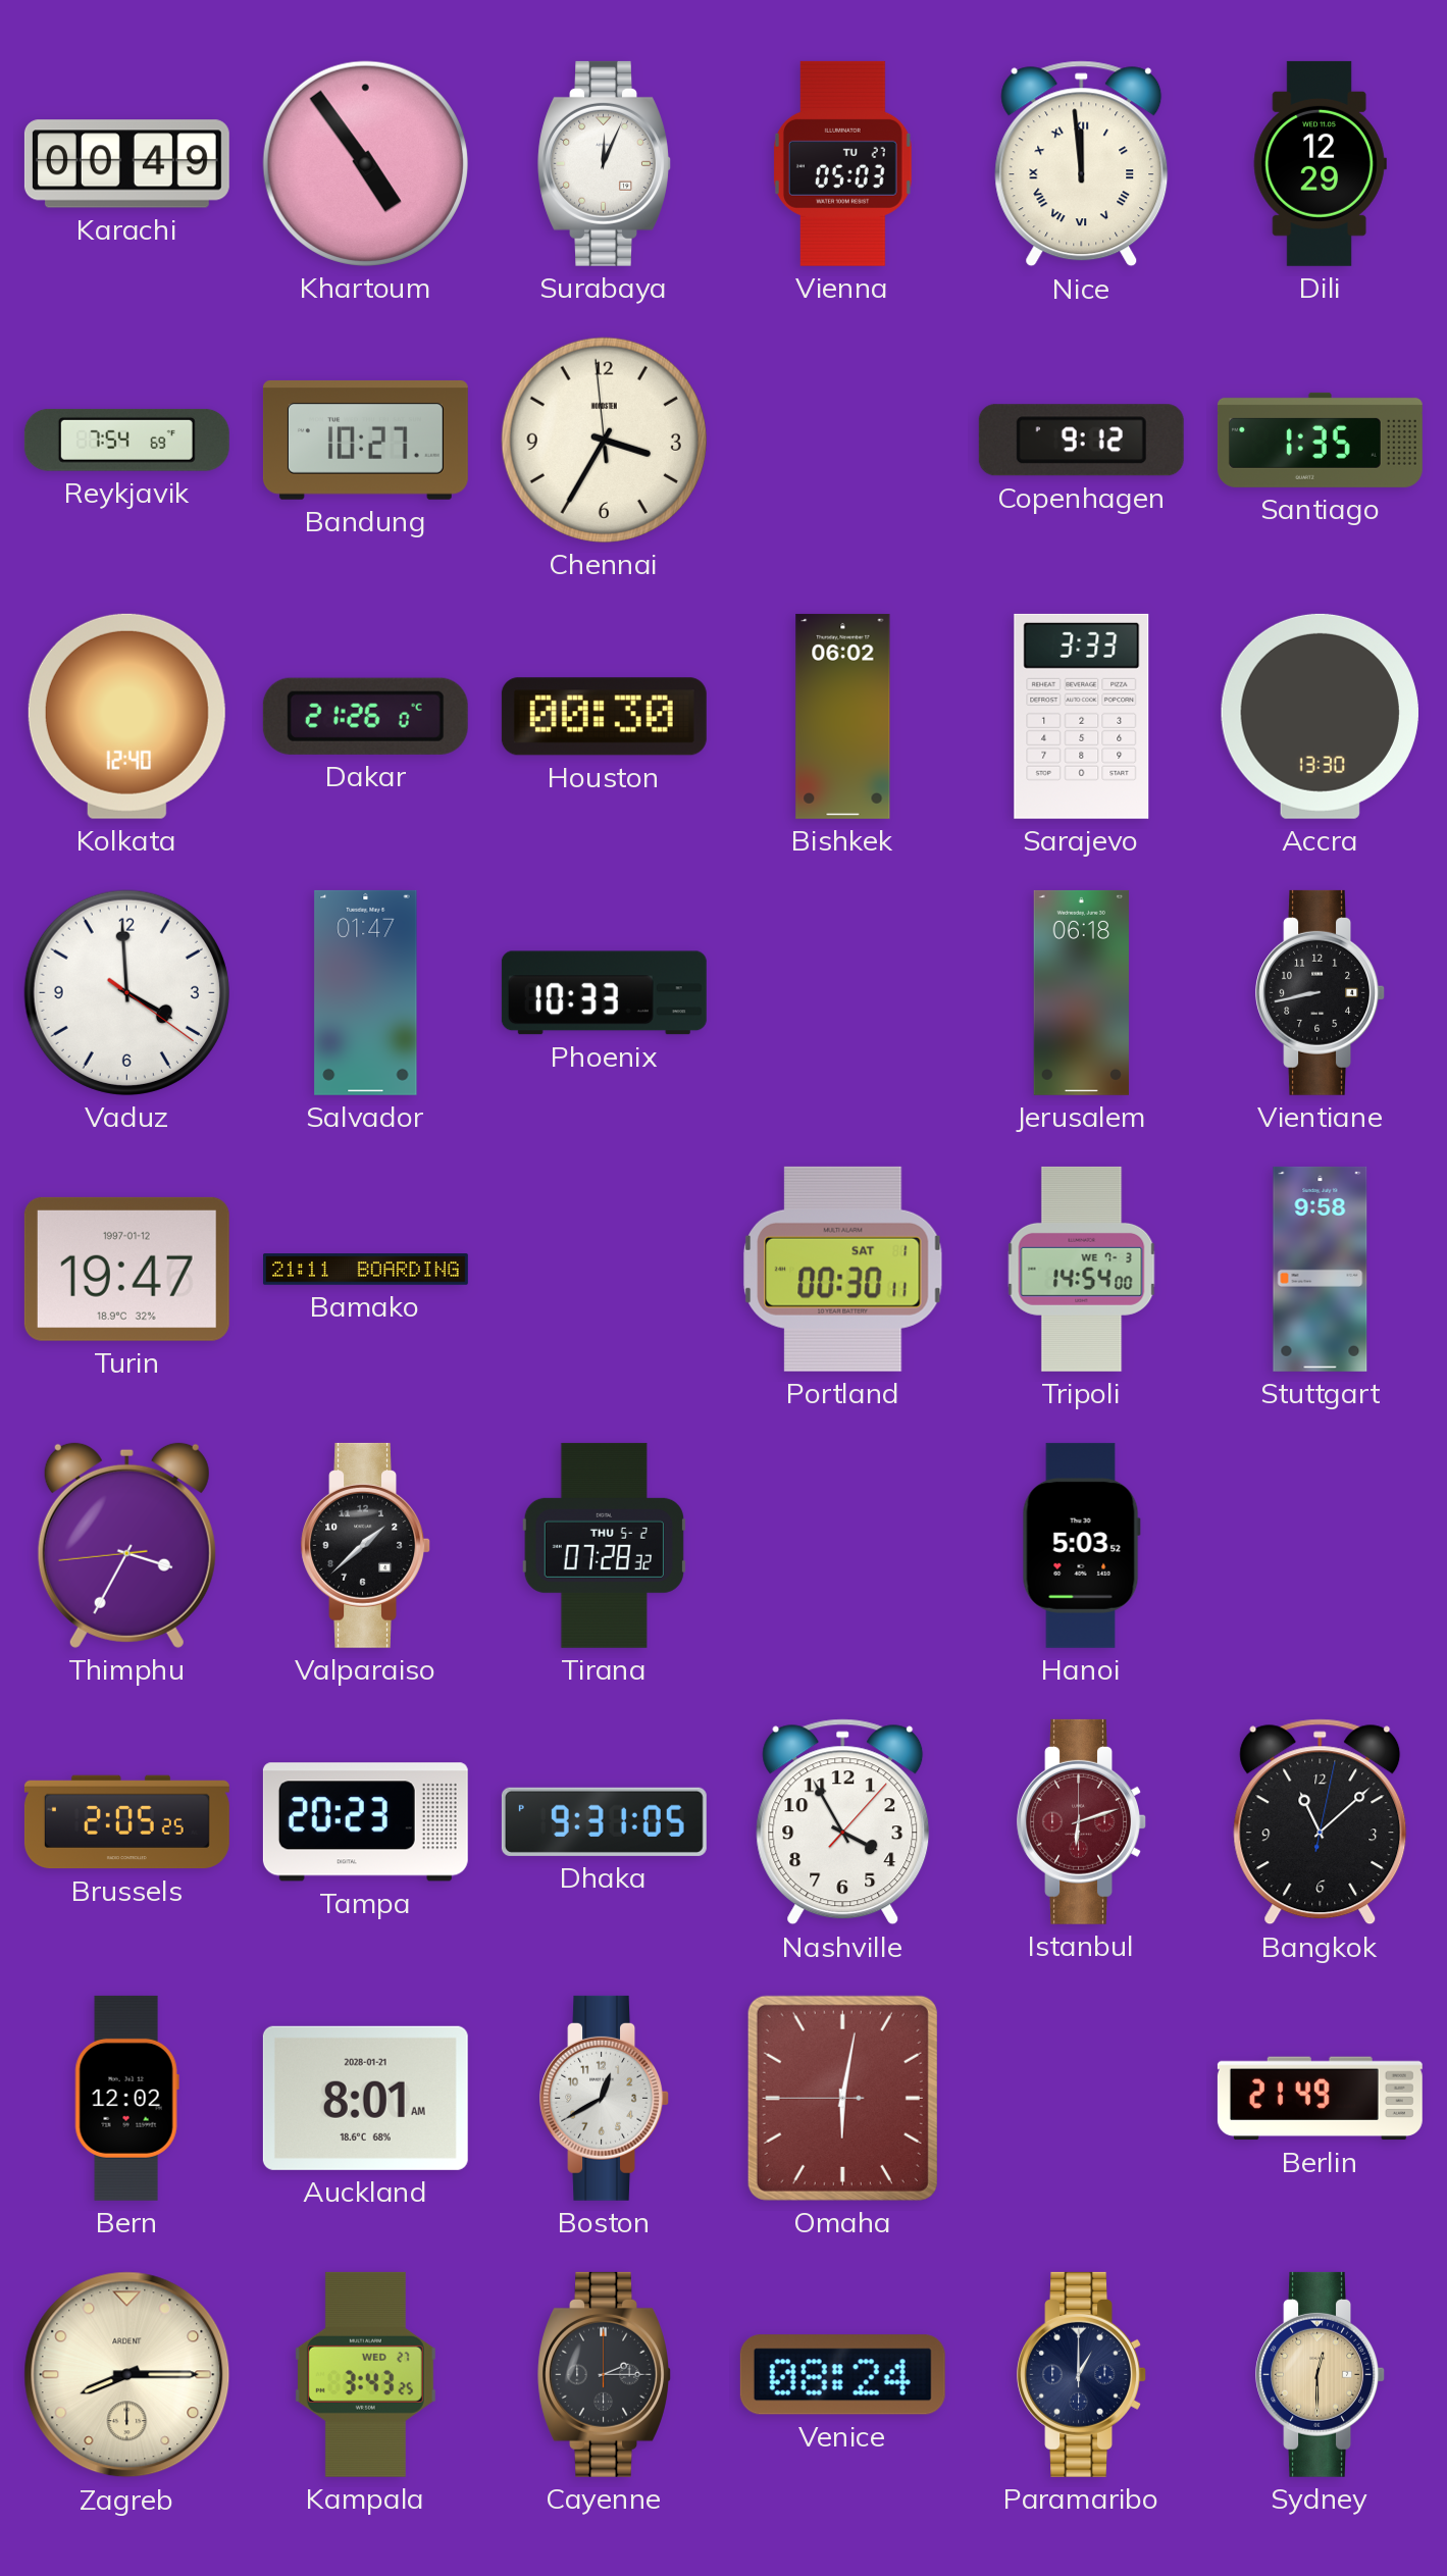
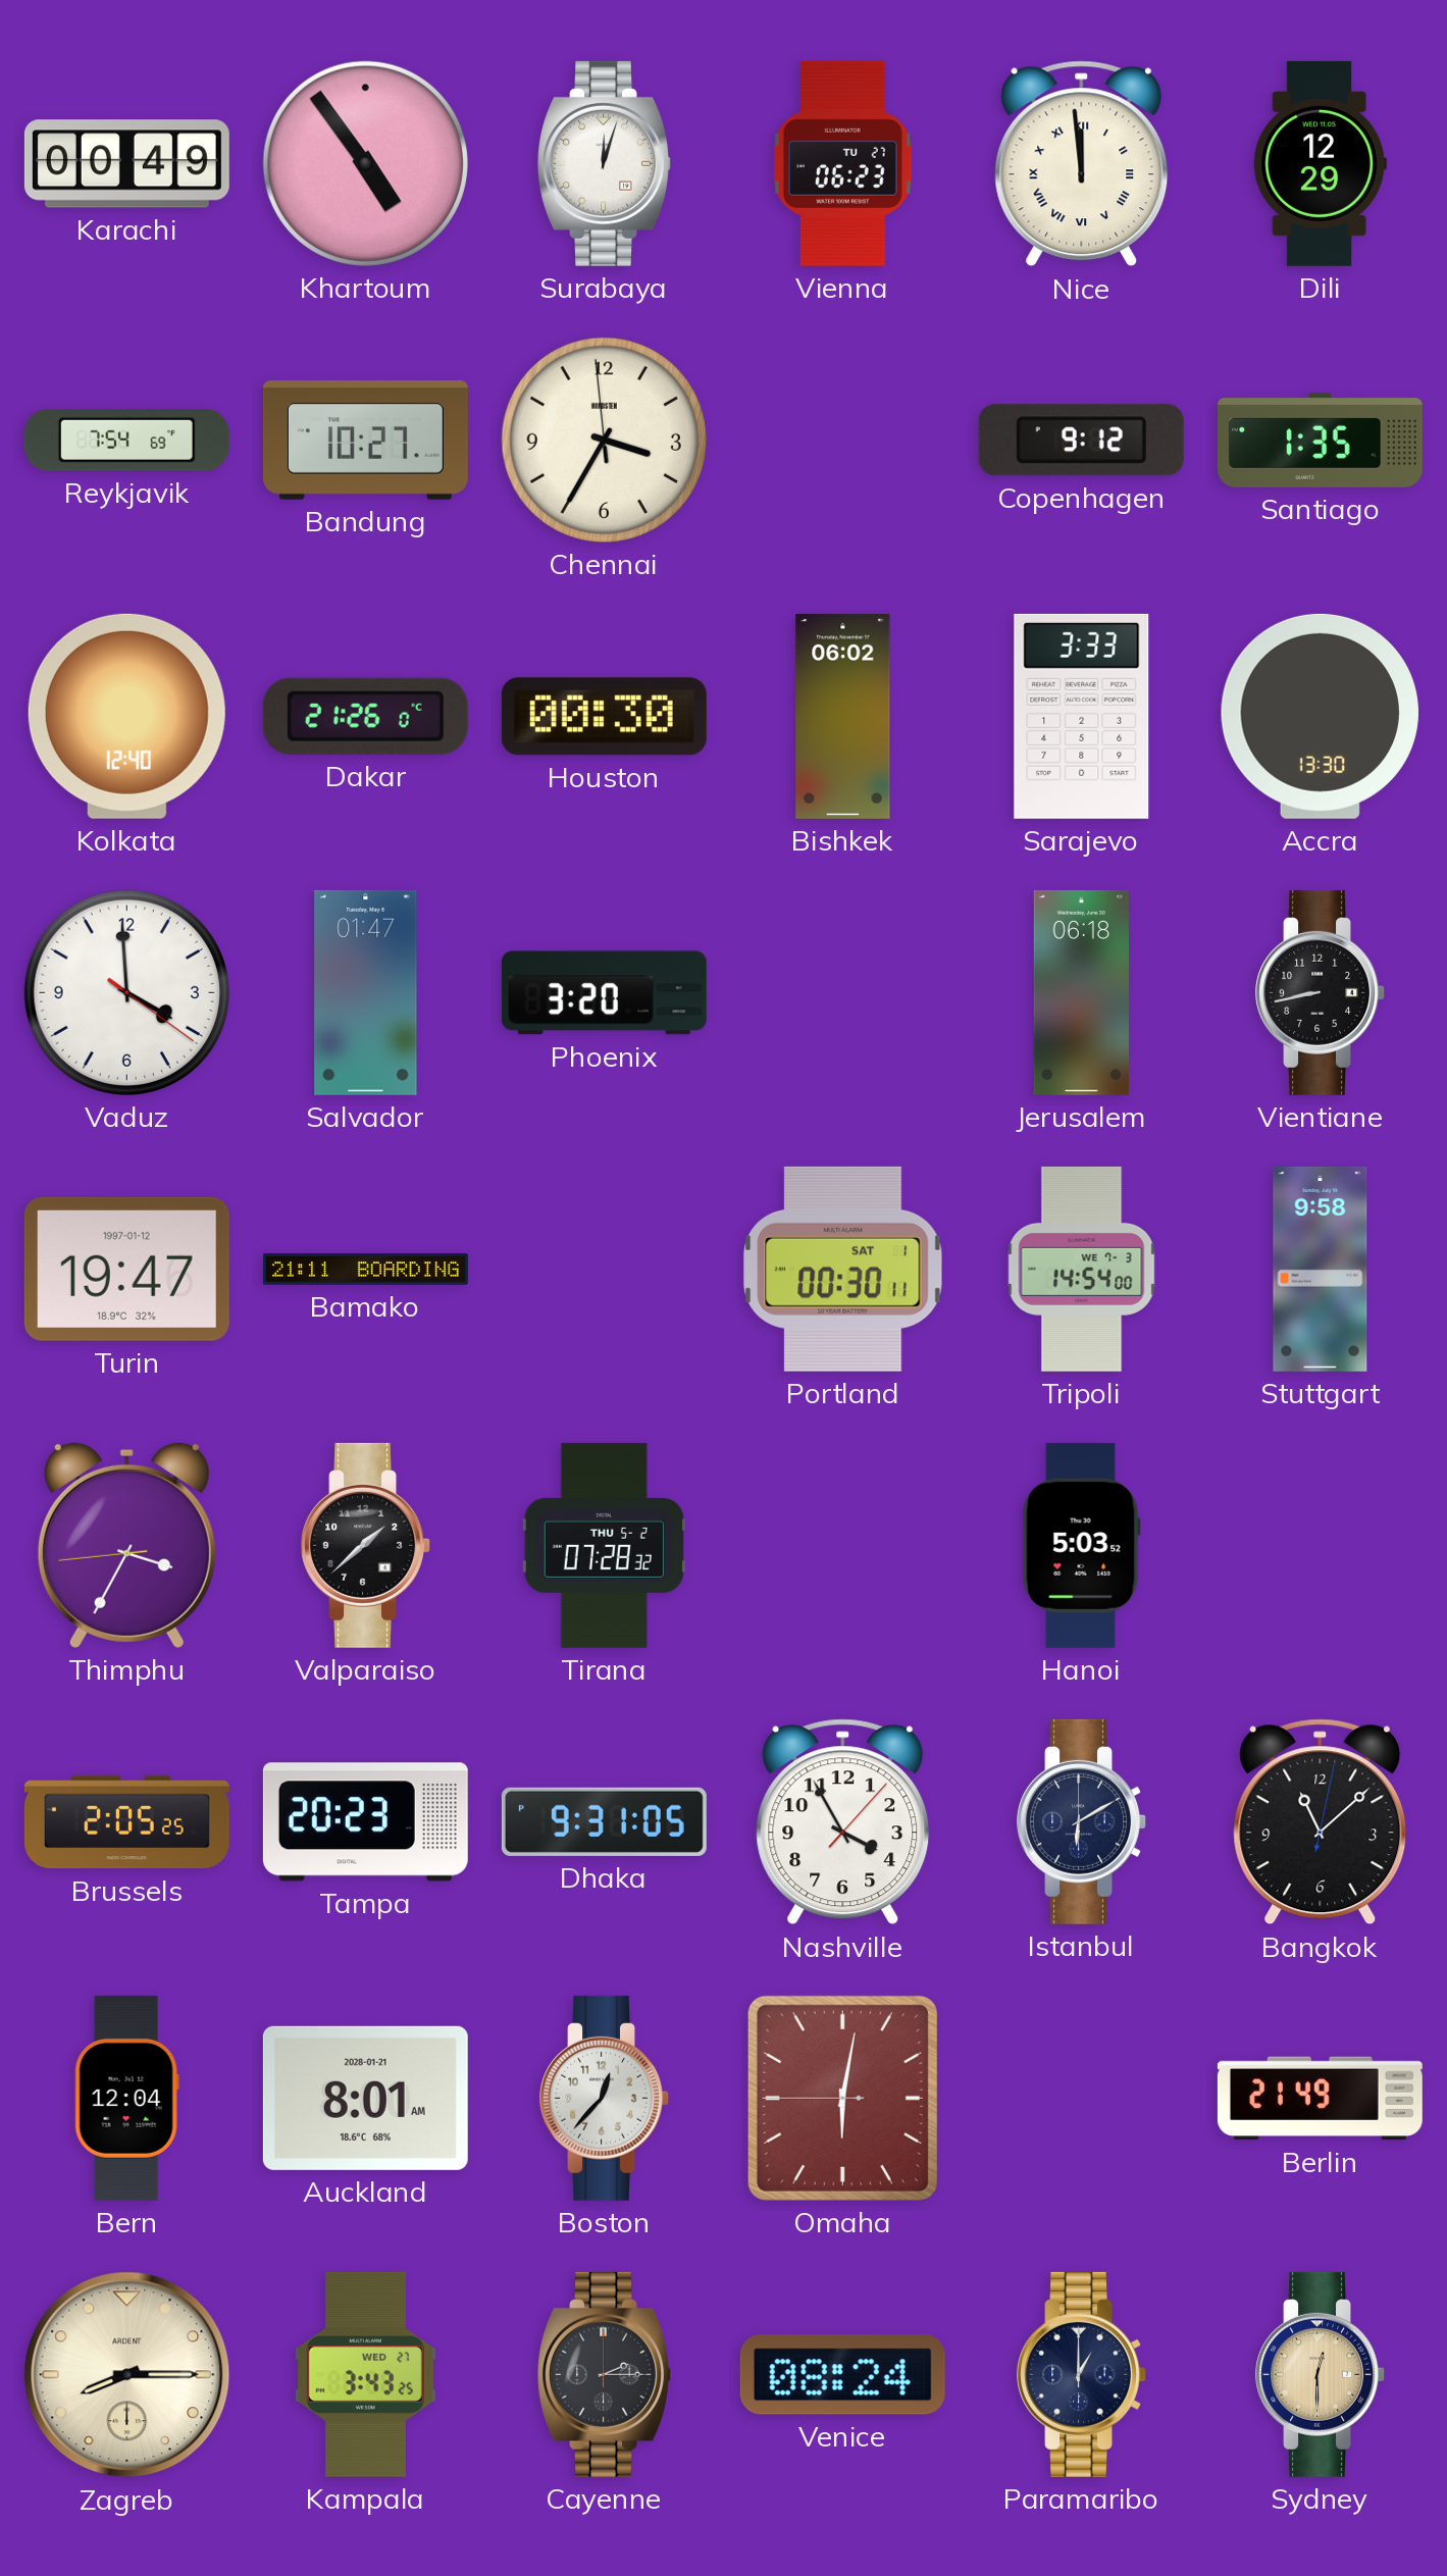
Surabaya: 12:04 -> 12:03 (605, 163)
Vienna: 05:03 -> 06:23 (842, 163)
Phoenix: 10:33 -> 3:20 (604, 993)
Istanbul: 6:12 -> 6:10 (1081, 1821)
Istanbul dial: burgundy -> navy (1081, 1821)
Bern: 12:02 -> 12:04 (126, 2098)
Boston: 12:40 -> 12:37 (604, 2098)
